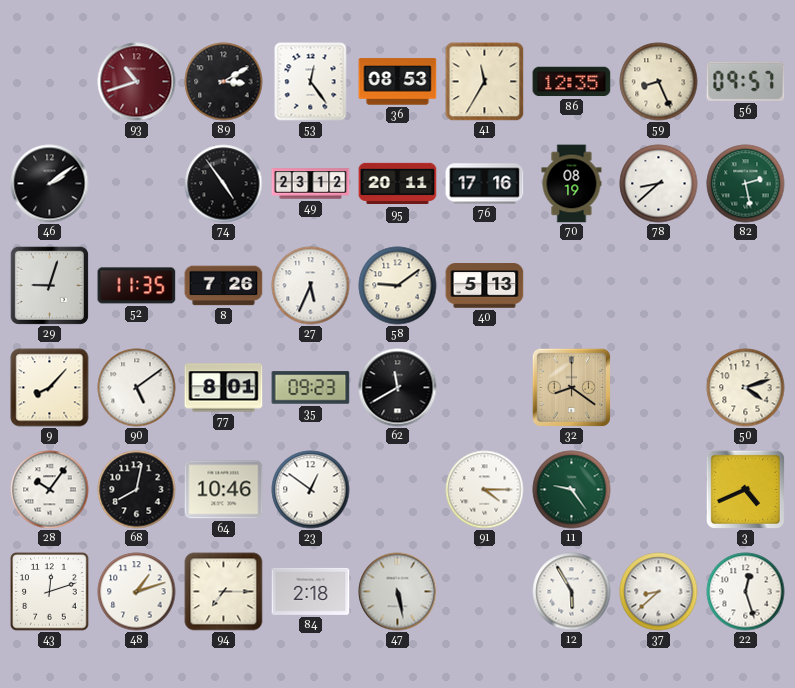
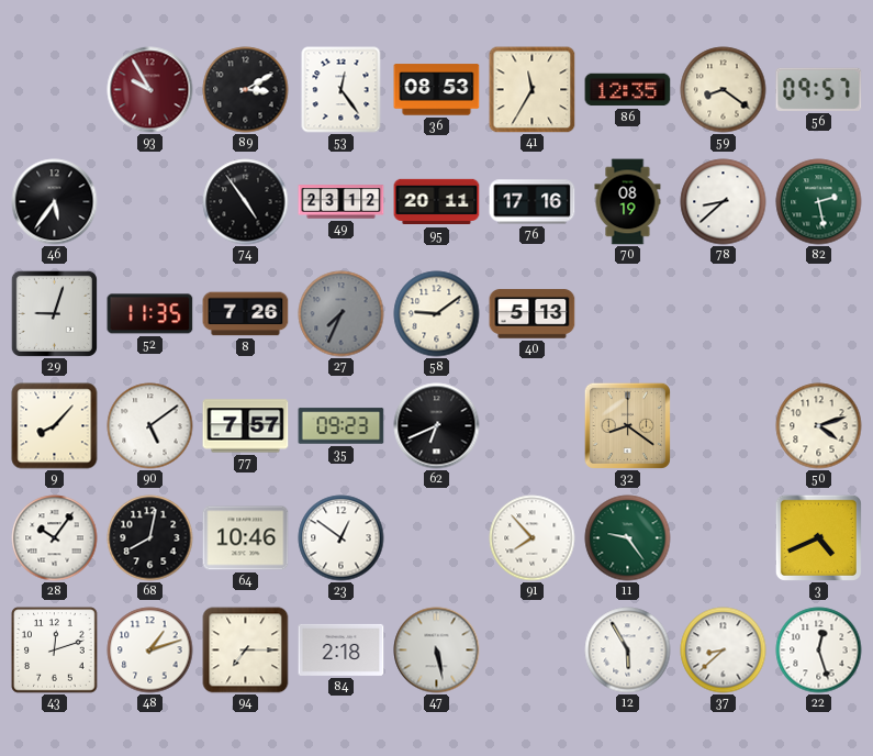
93: 10:42 -> 9:55 (150, 90)
59: 8:26 -> 8:21 (724, 90)
46: 2:09 -> 5:36 (55, 202)
27: 5:34 -> 7:34 (342, 314)
27 dial: white -> grey (342, 314)
77: 8:01 -> 7:57 (246, 426)
62: 11:40 -> 6:41 (437, 426)
91: 4:15 -> 7:53 (533, 538)
